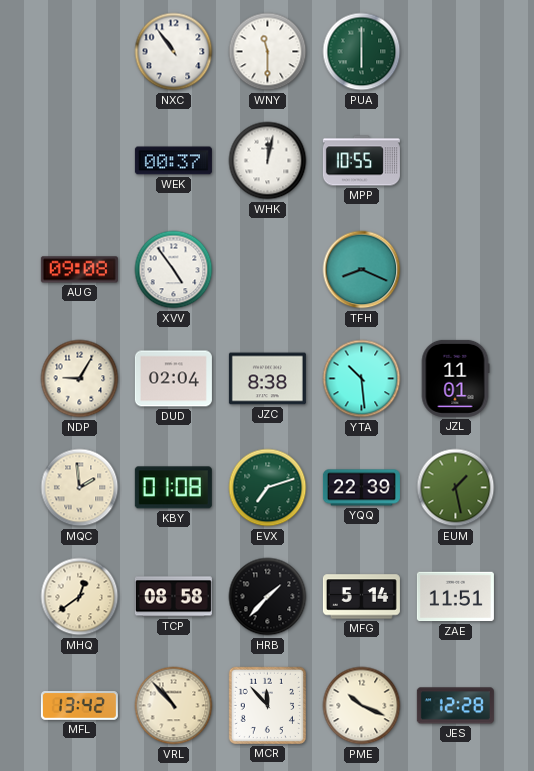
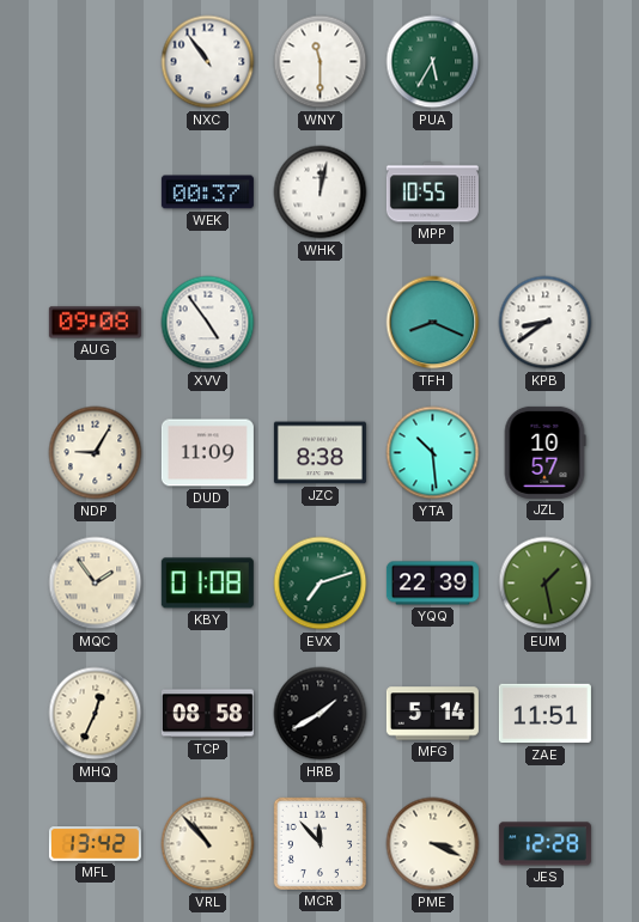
PUA: 6:00 -> 5:35 (433, 62)
KPB: none -> 8:39 (546, 323)
DUD: 02:04 -> 11:09 (207, 453)
JZL: 11:01 -> 10:57 (544, 452)
MQC: 1:59 -> 1:54 (96, 584)
MHQ: 12:39 -> 12:34 (96, 714)
HRB: 1:37 -> 1:40 (321, 714)
PME: 10:19 -> 3:19 (433, 844)
